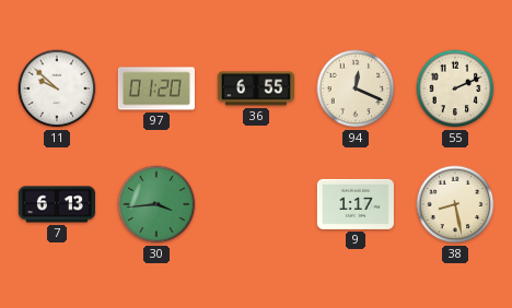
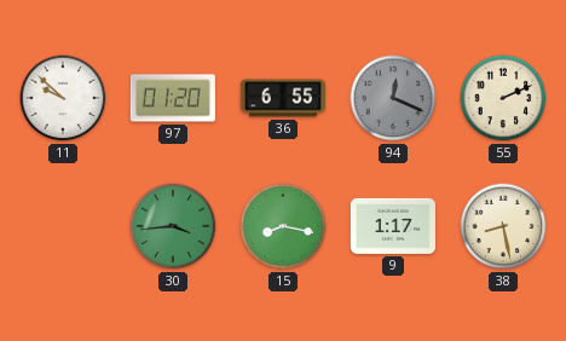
94 dial: cream -> grey (393, 98)
7: 6:13 -> none (56, 204)
15: none -> 8:17 (283, 226)
